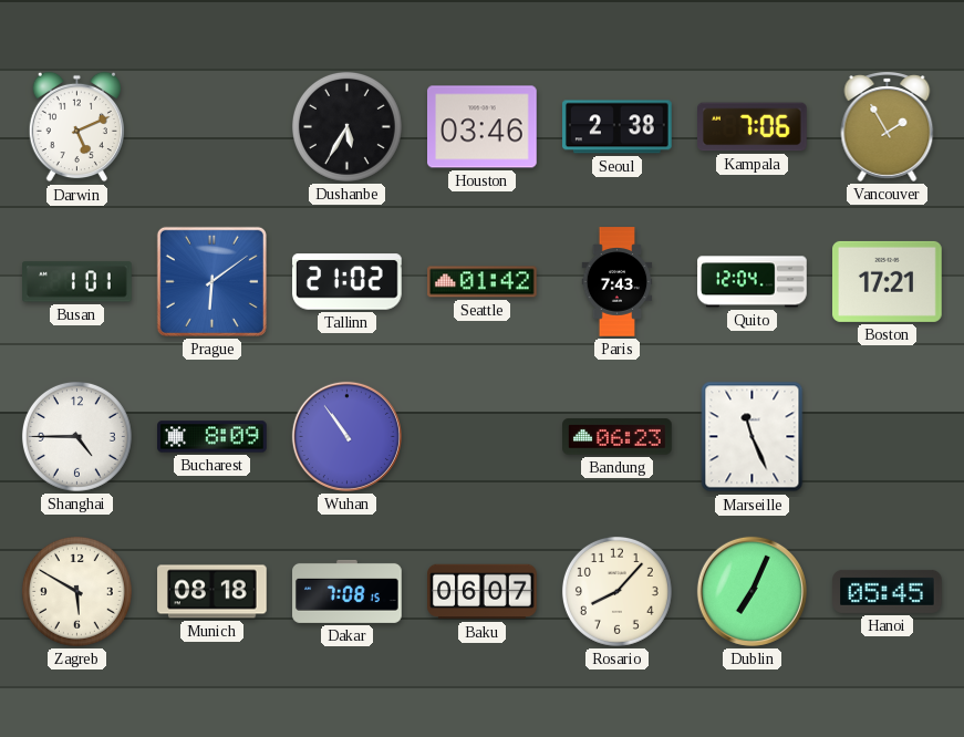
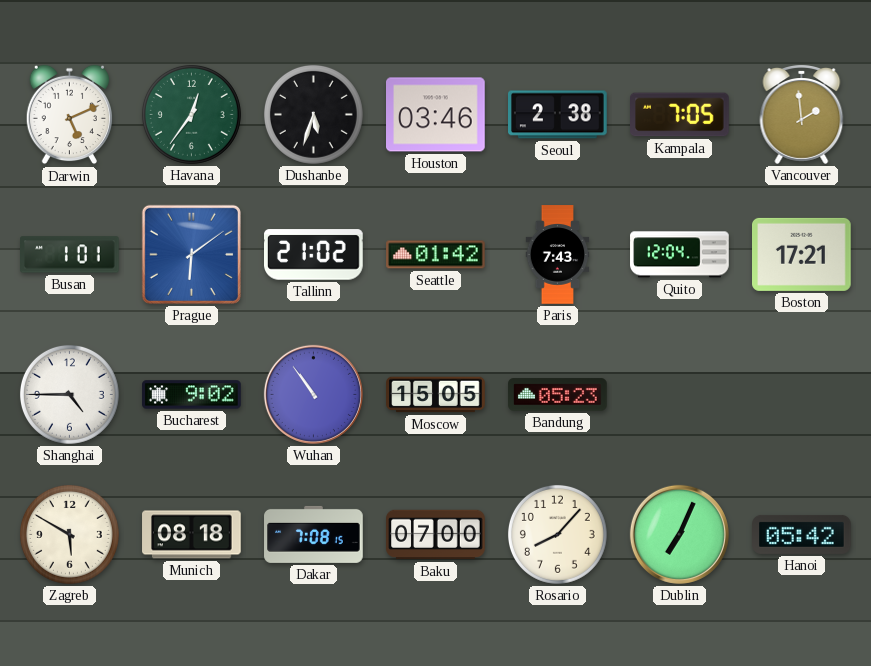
Havana: none -> 12:36 (191, 114)
Dushanbe: 5:35 -> 5:33 (313, 114)
Kampala: 7:06 -> 7:05 (680, 115)
Vancouver: 1:55 -> 1:59 (802, 114)
Bucharest: 8:09 -> 9:02 (192, 395)
Moscow: none -> 15:05 (436, 395)
Bandung: 06:23 -> 05:23 (558, 395)
Marseille: 11:26 -> none (753, 437)
Baku: 06:07 -> 07:00 (436, 535)
Hanoi: 05:45 -> 05:42 (802, 534)
